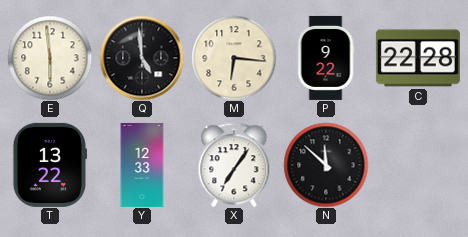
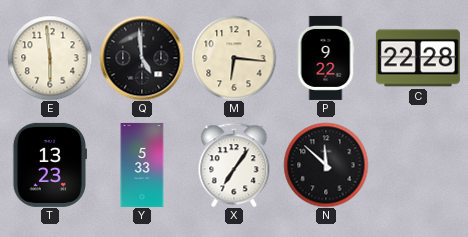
T: 13:22 -> 13:23 (49, 165)
Y: 12:33 -> 5:33 (142, 165)
